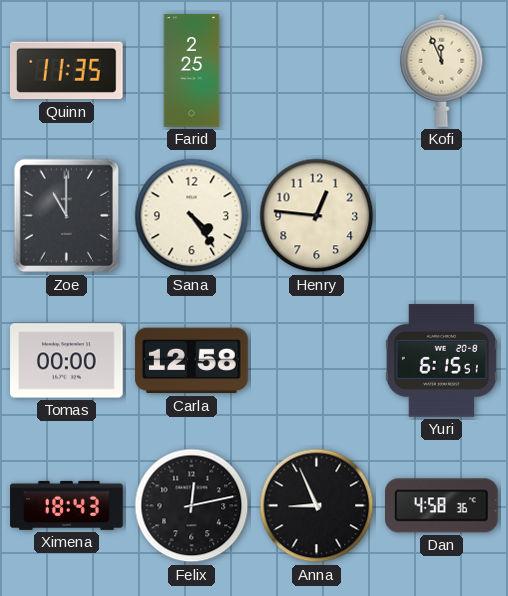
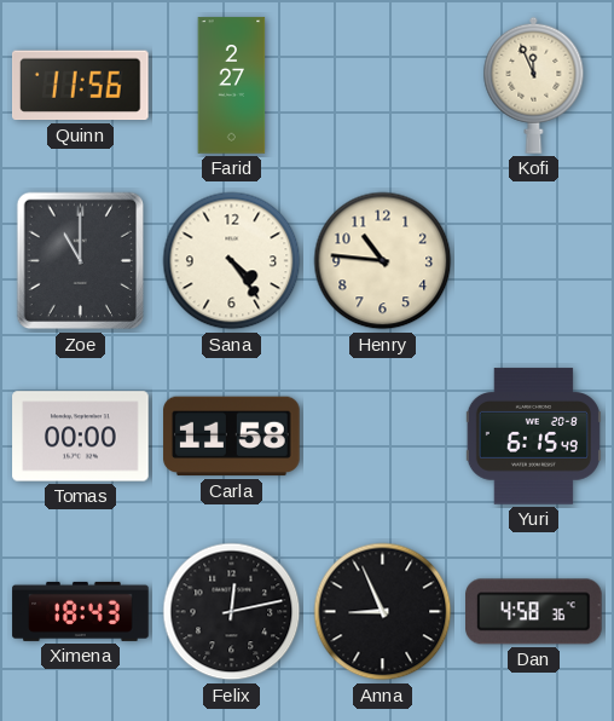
Quinn: 11:35 -> 11:56 (81, 86)
Farid: 2:25 -> 2:27 (232, 86)
Henry: 12:46 -> 10:46 (383, 261)
Carla: 12:58 -> 11:58 (232, 437)
Yuri: 6:15:51 -> 6:15:49 (533, 437)
